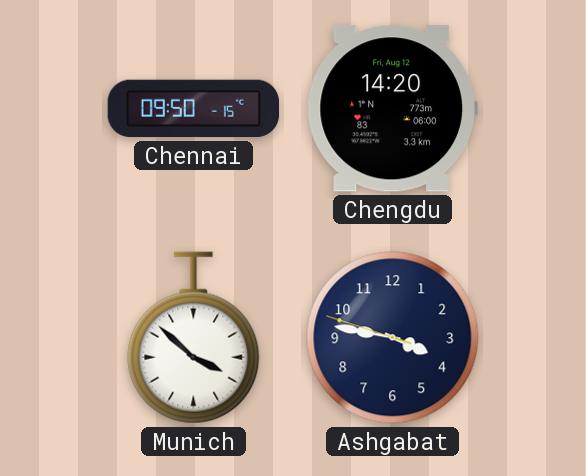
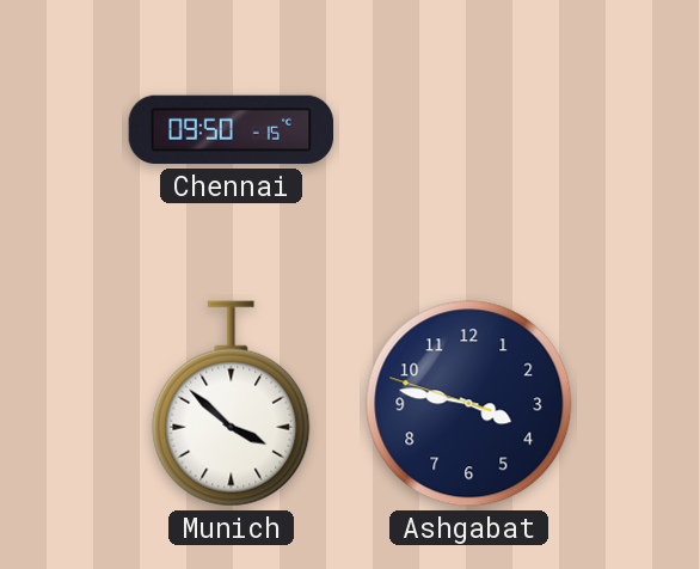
Chengdu: 14:20 -> none (392, 109)
